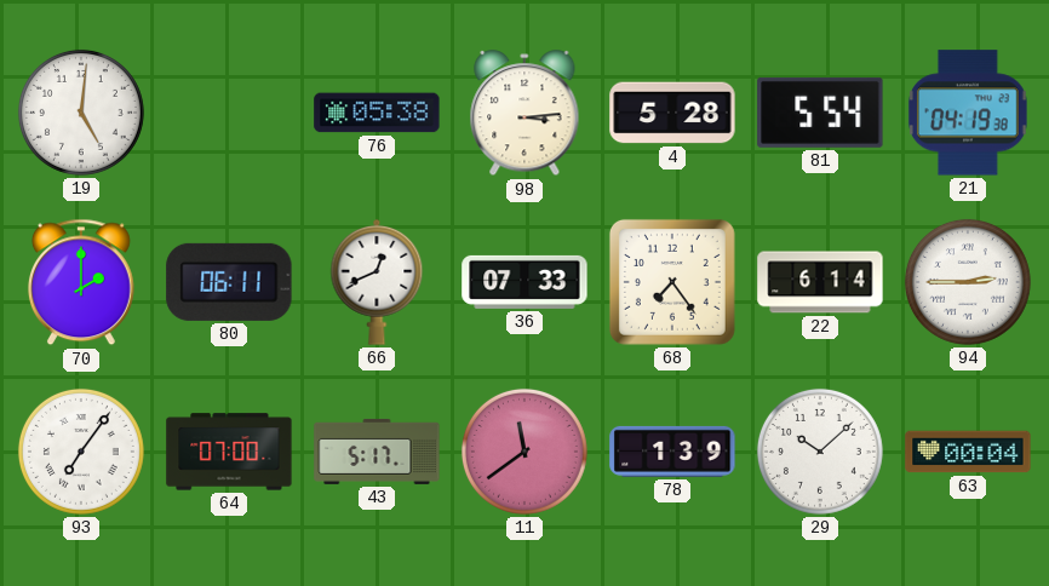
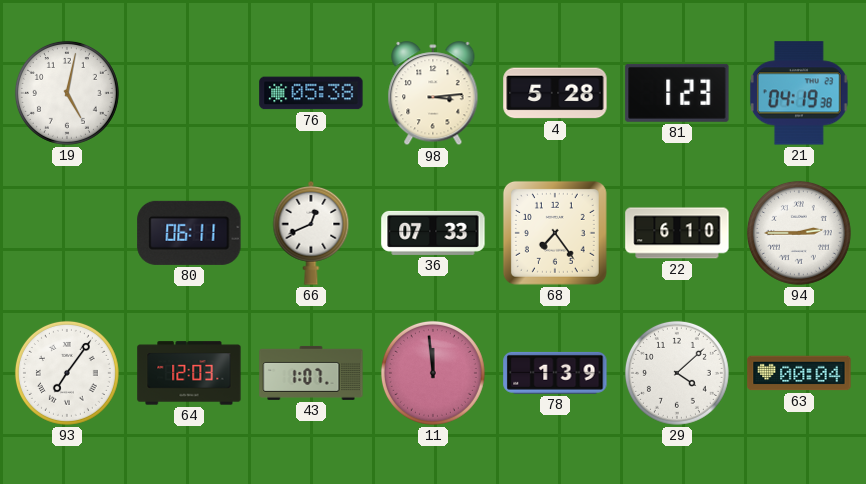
19: 5:01 -> 5:02 (67, 93)
81: 5:54 -> 1:23 (677, 93)
70: 2:00 -> none (81, 282)
22: 6:14 -> 6:10 (677, 233)
64: 07:00 -> 12:03 (189, 373)
43: 5:17 -> 1:07 (311, 373)
11: 11:39 -> 11:59 (433, 373)
29: 10:08 -> 4:08 (677, 373)
